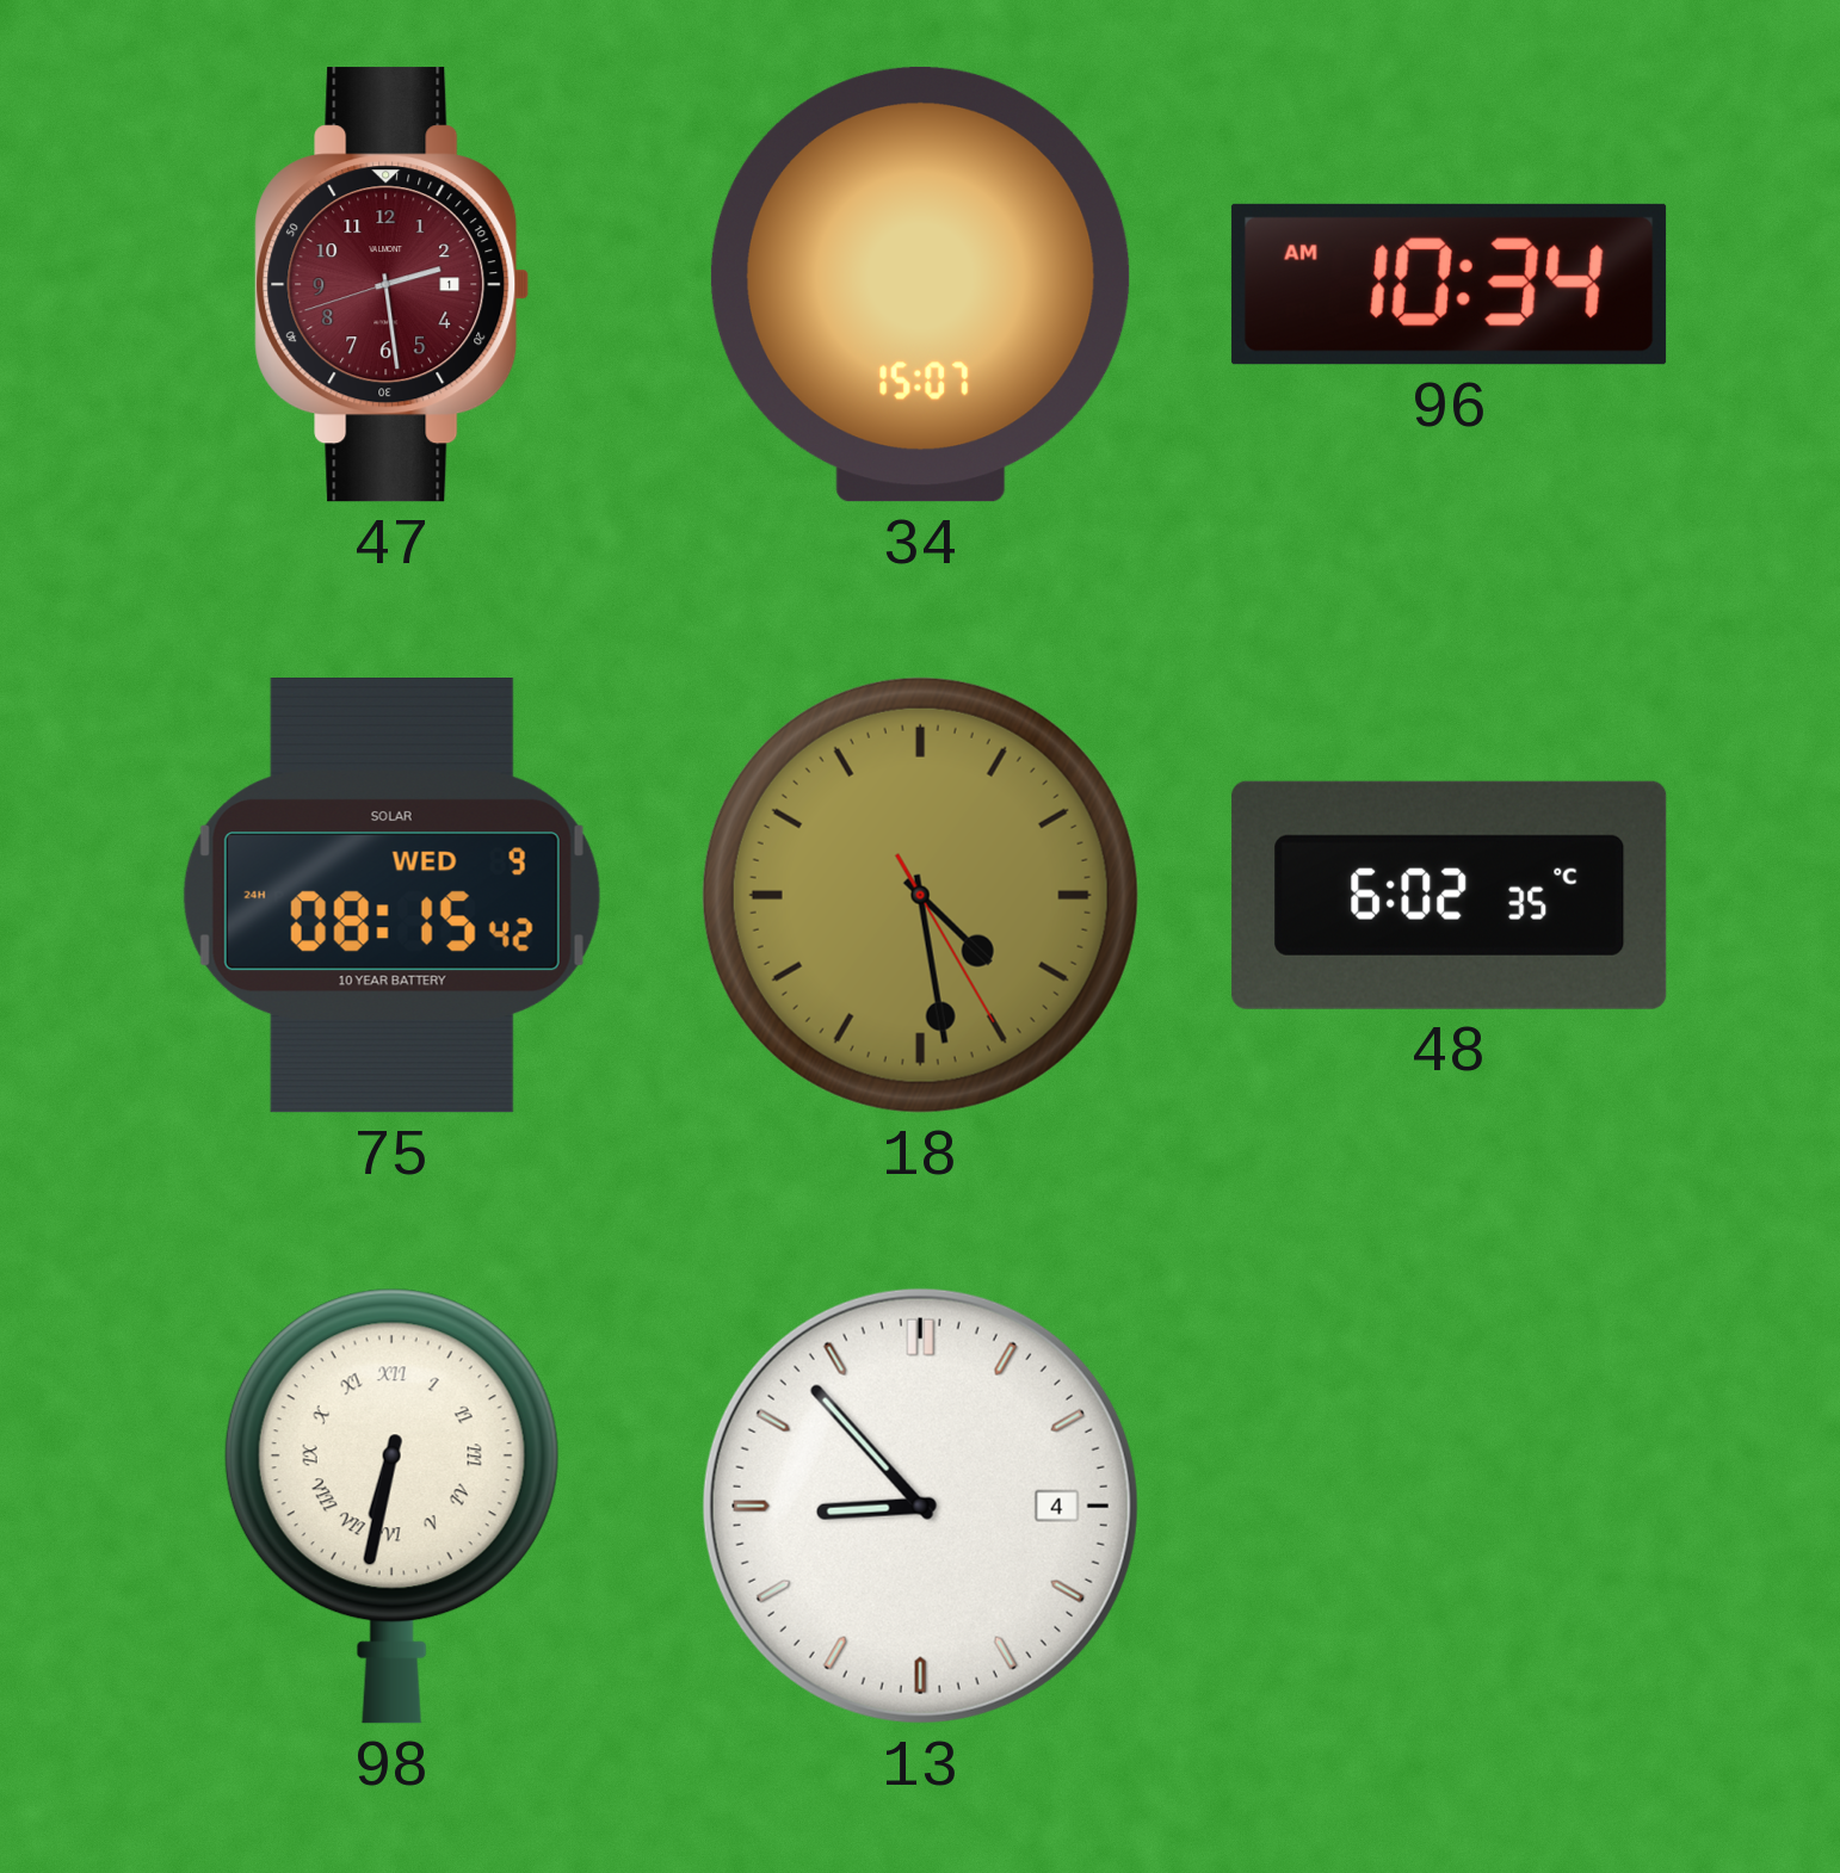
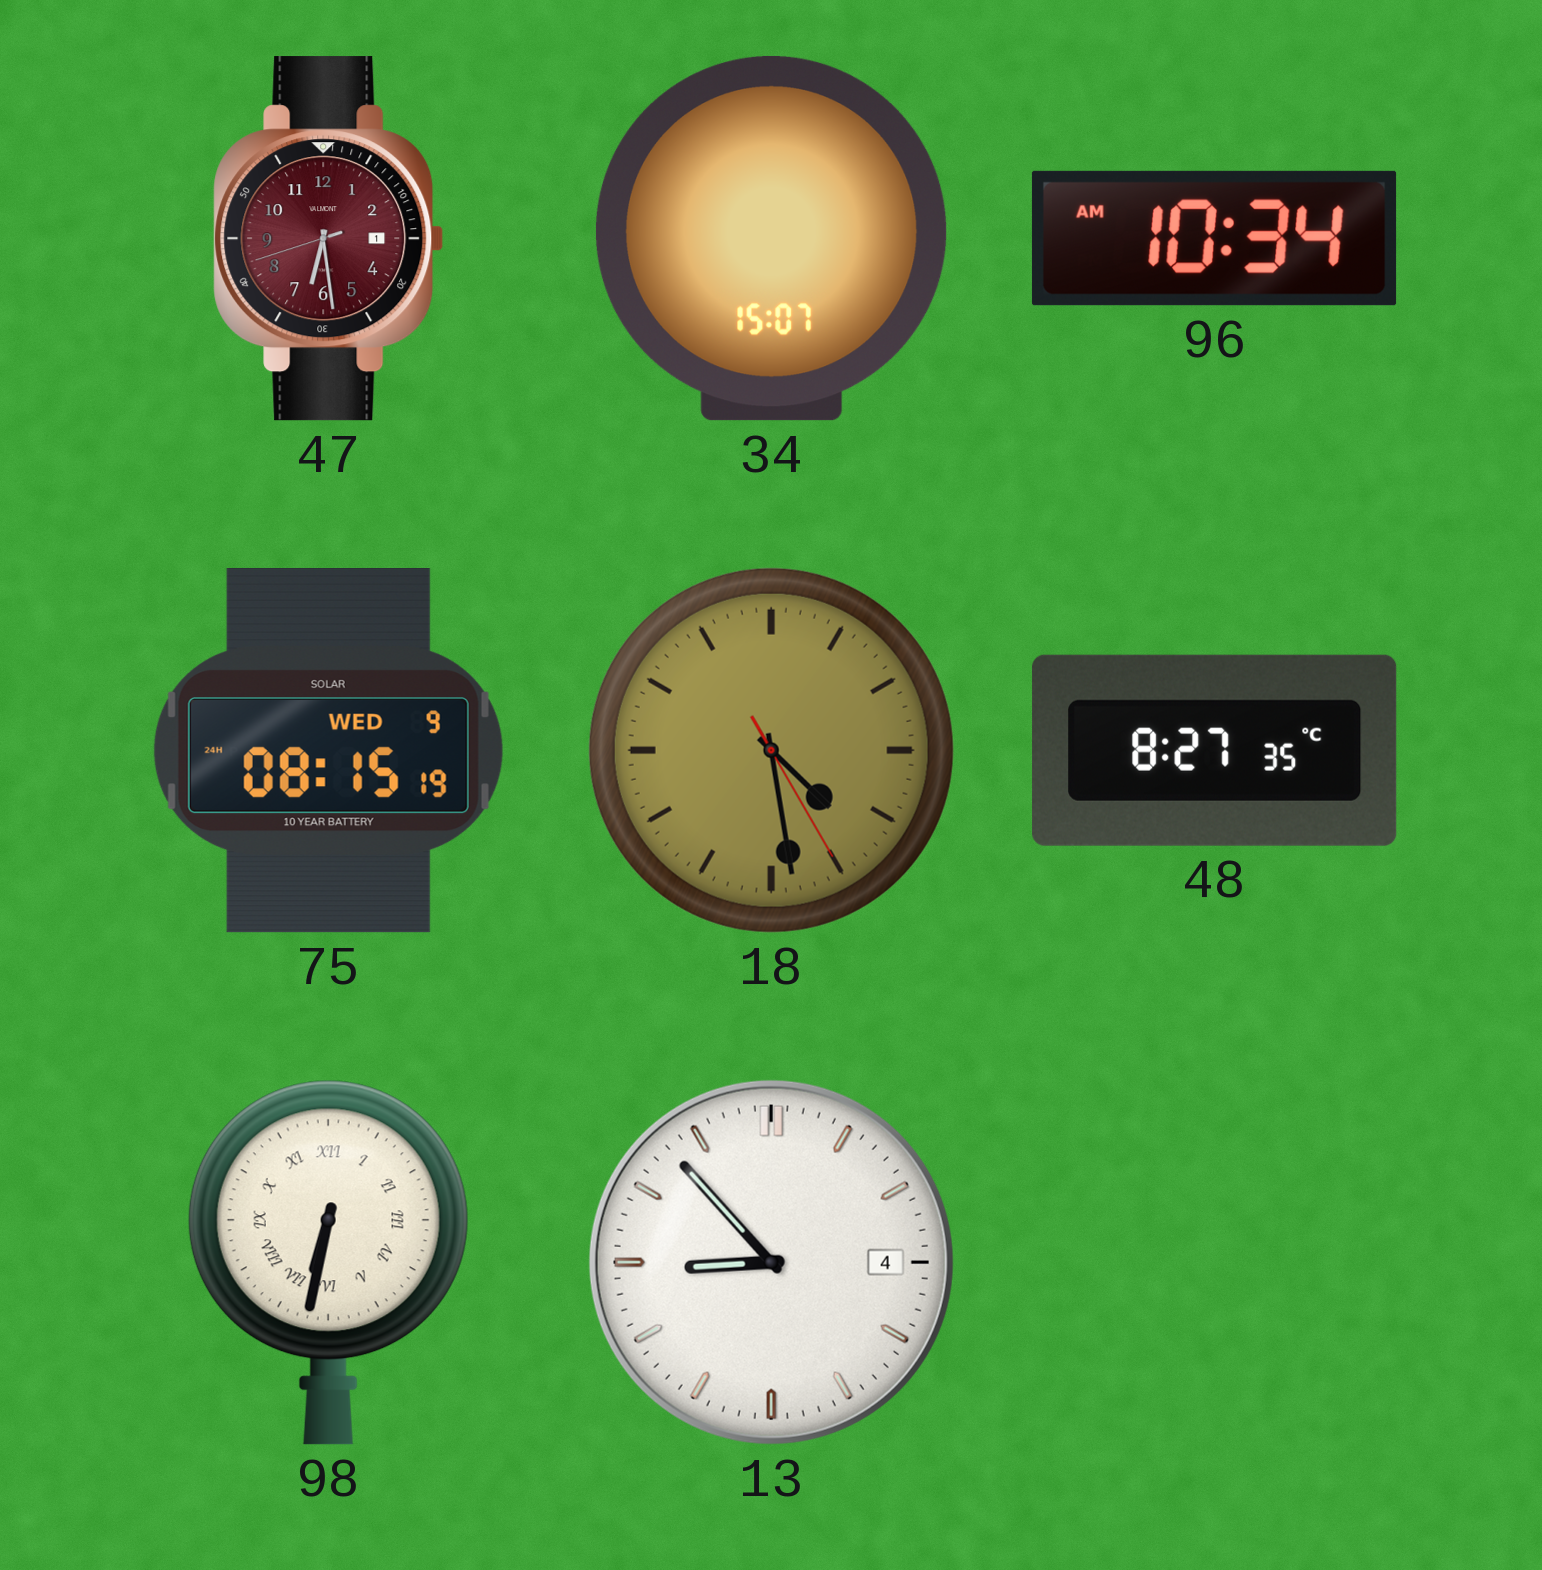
47: 2:28 -> 6:28 (329, 239)
75: 08:15:42 -> 08:15:19 (328, 751)
48: 6:02 -> 8:27 (1215, 750)
